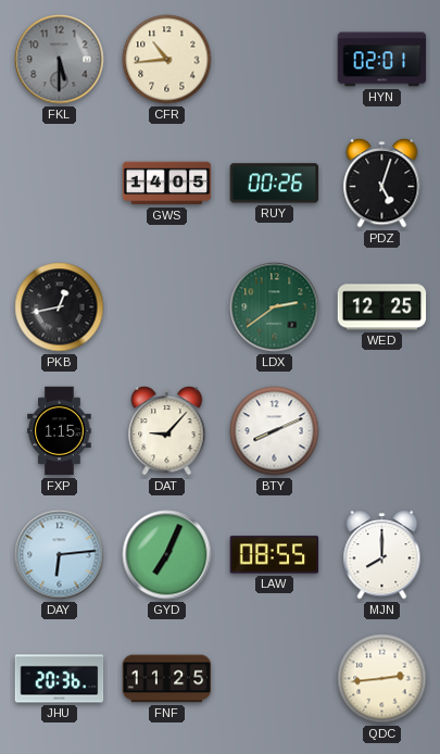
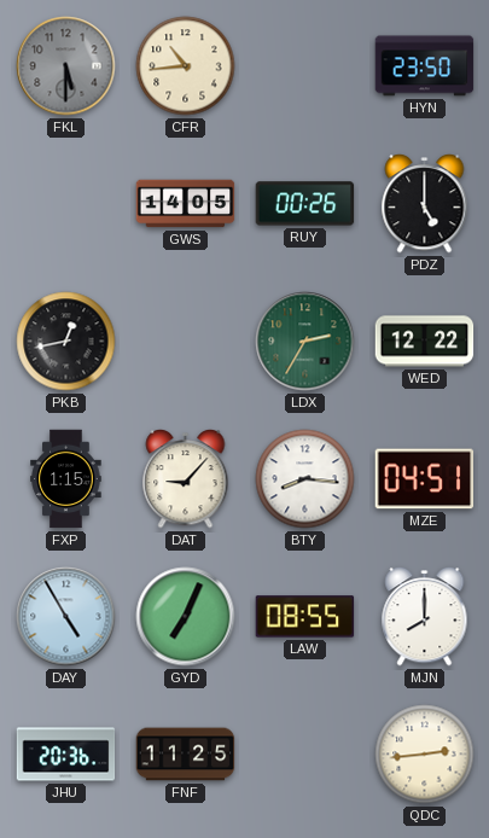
HYN: 02:01 -> 23:50 (425, 66)
PDZ: 5:03 -> 5:00 (425, 204)
LDX: 2:39 -> 2:35 (305, 342)
WED: 12:25 -> 12:22 (425, 342)
BTY: 8:11 -> 8:16 (305, 479)
MZE: none -> 04:51 (425, 479)
DAY: 6:14 -> 4:55 (66, 617)
